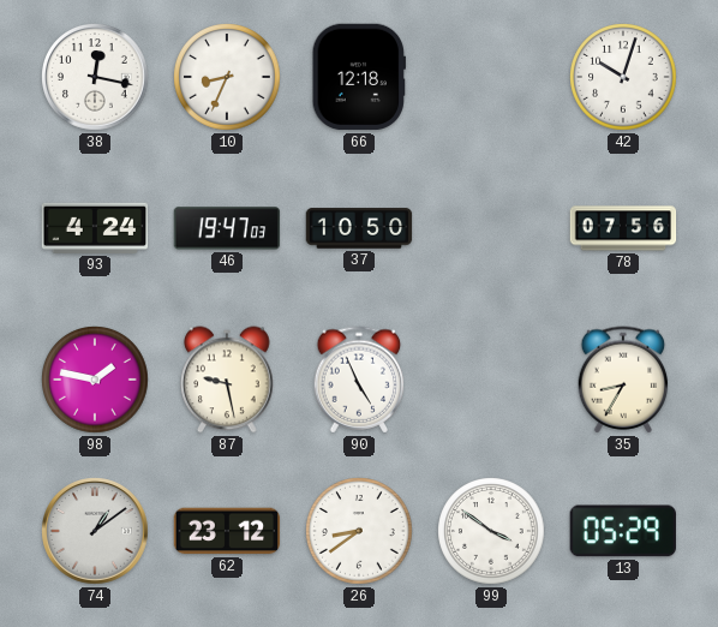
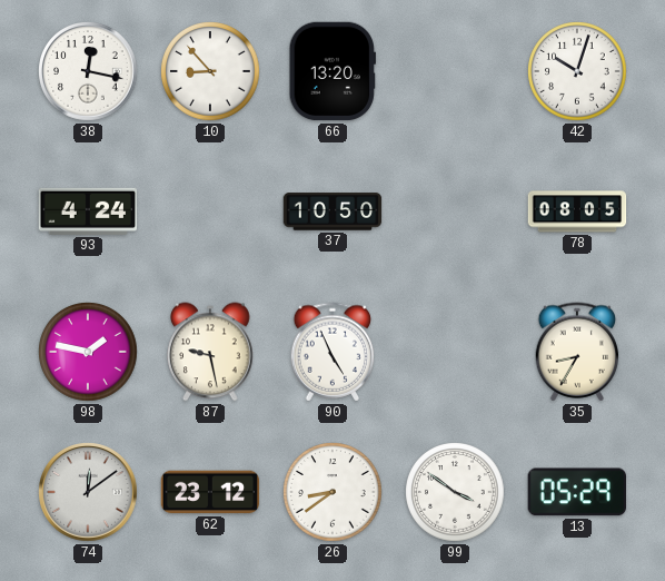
10: 8:34 -> 8:53 (210, 71)
66: 12:18 -> 13:20 (331, 71)
46: 19:47 -> none (227, 228)
78: 07:56 -> 08:05 (577, 211)
74: 1:09 -> 12:09 (88, 492)
